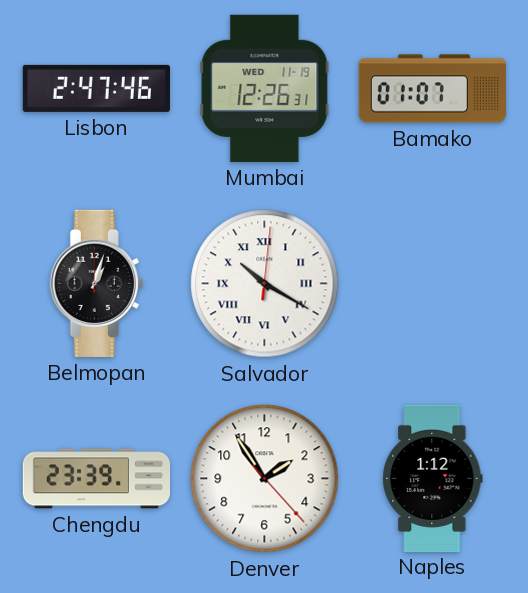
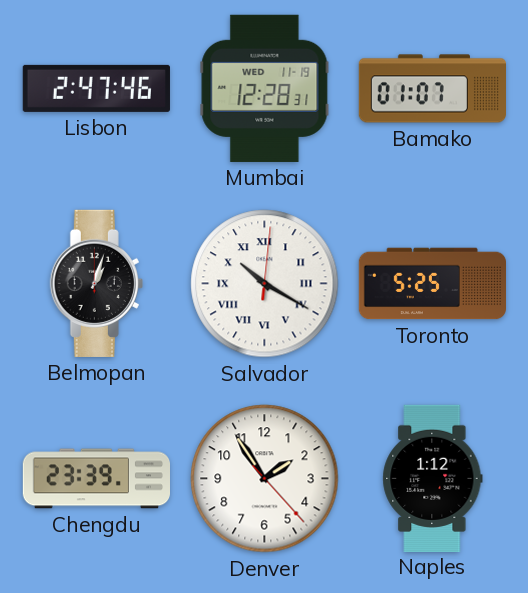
Mumbai: 12:26 -> 12:28 (265, 88)
Toronto: none -> 5:25 (432, 284)
